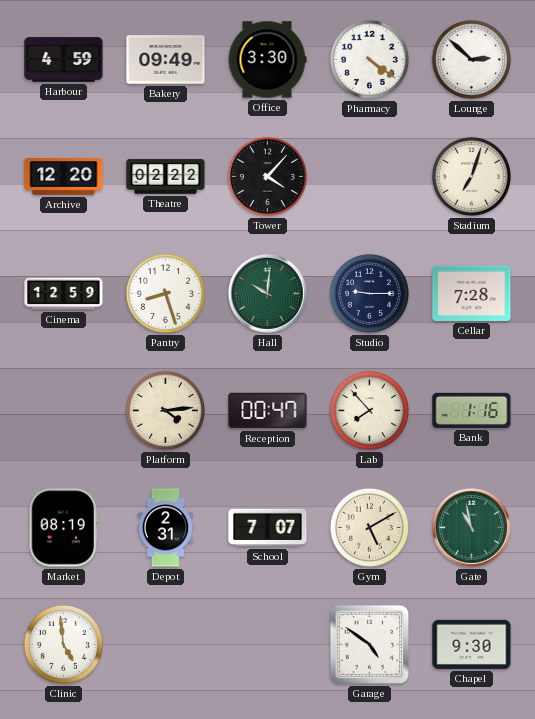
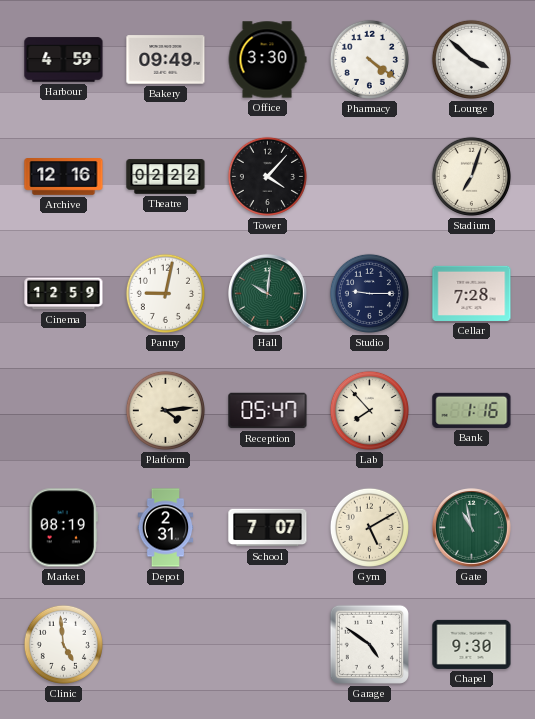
Lounge: 2:52 -> 3:52 (471, 59)
Archive: 12:20 -> 12:16 (64, 177)
Pantry: 8:27 -> 9:02 (165, 293)
Reception: 00:47 -> 05:47 (268, 411)
